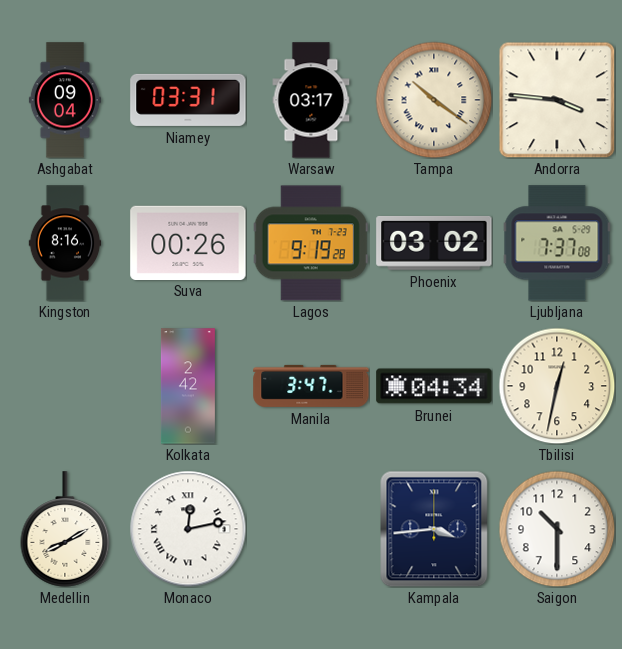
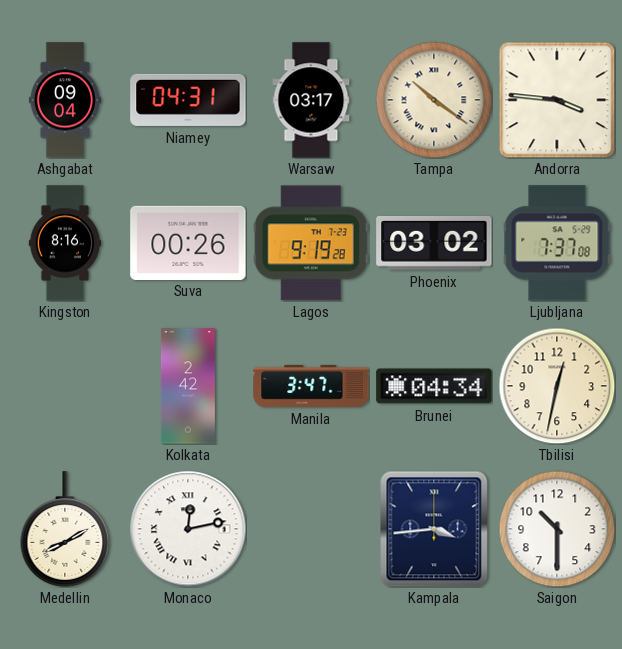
Niamey: 03:31 -> 04:31 (188, 100)
